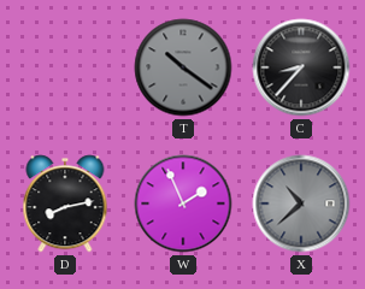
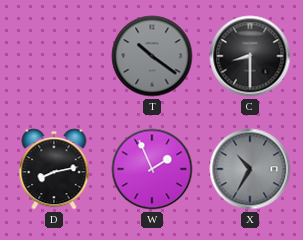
C: 8:37 -> 8:30 (250, 56)
X: 10:38 -> 10:35 (250, 169)
